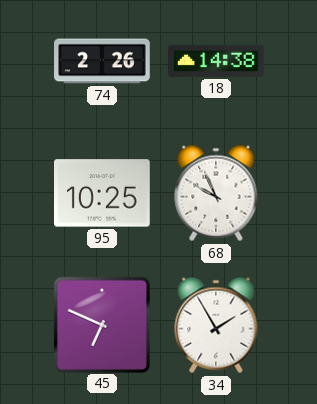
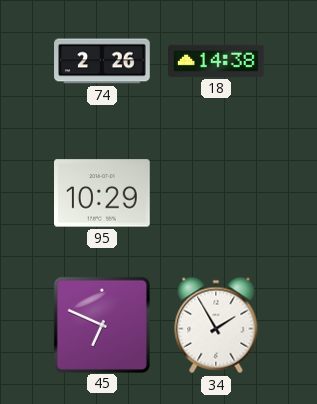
95: 10:25 -> 10:29 (103, 193)
68: 9:56 -> none (216, 193)
